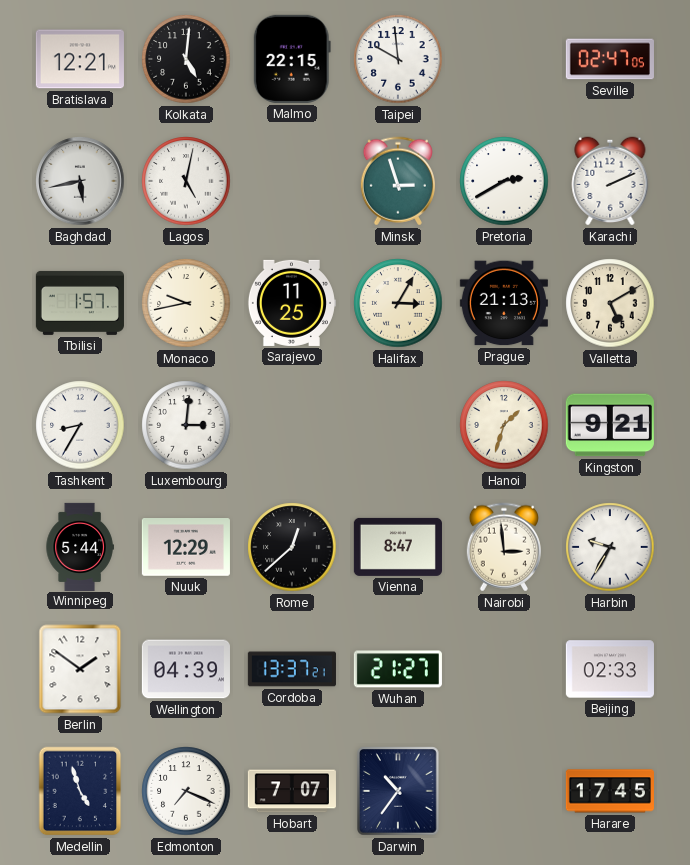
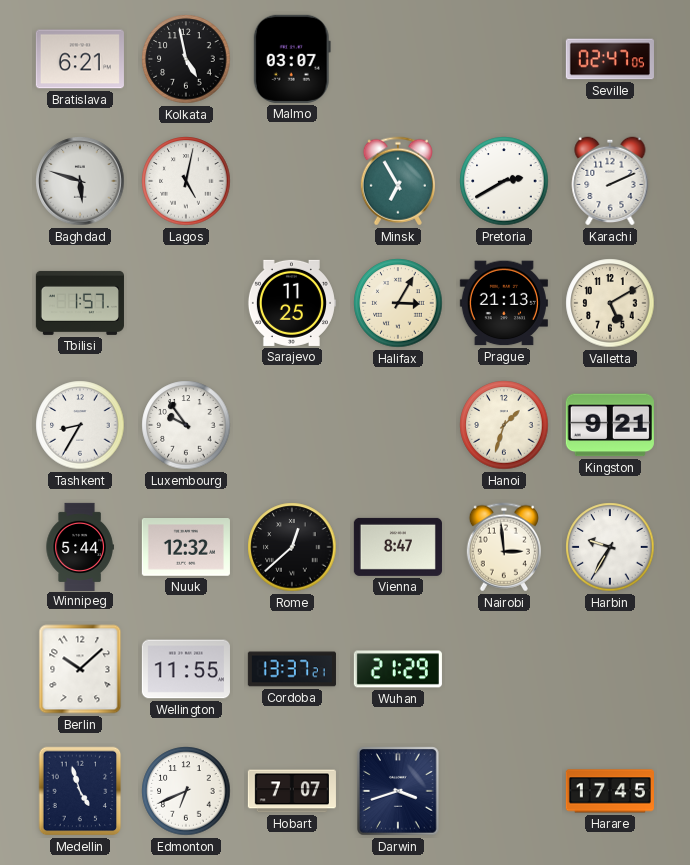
Bratislava: 12:21 -> 6:21 (80, 59)
Kolkata: 5:01 -> 4:58 (186, 59)
Malmo: 22:15 -> 03:07 (292, 59)
Taipei: 9:59 -> none (398, 59)
Baghdad: 5:43 -> 5:48 (80, 181)
Minsk: 2:57 -> 6:55 (398, 181)
Monaco: 9:43 -> none (186, 303)
Luxembourg: 3:01 -> 9:54 (186, 425)
Nuuk: 12:29 -> 12:32 (186, 548)
Berlin: 1:51 -> 10:08 (80, 669)
Wellington: 04:39 -> 11:55 (186, 669)
Wuhan: 21:27 -> 21:29 (398, 669)
Beijing: 02:33 -> none (610, 669)
Edmonton: 7:19 -> 6:41 (186, 791)
Darwin: 10:36 -> 3:42 (399, 791)
